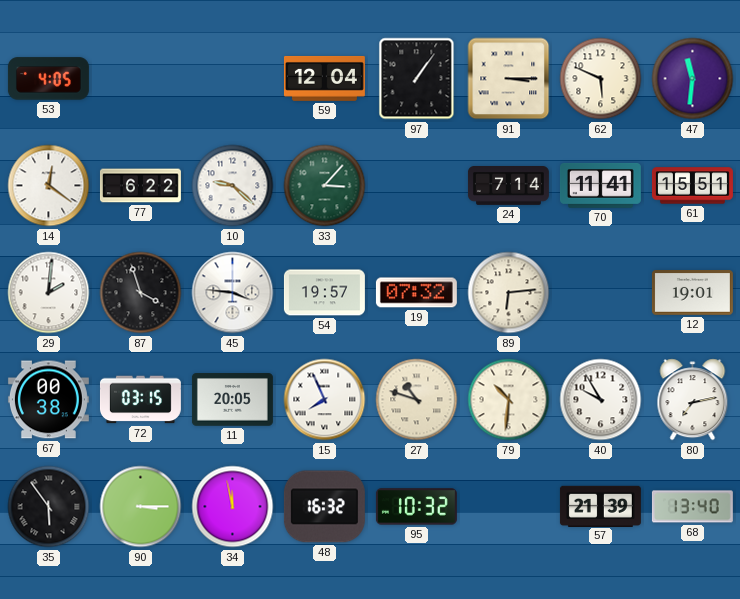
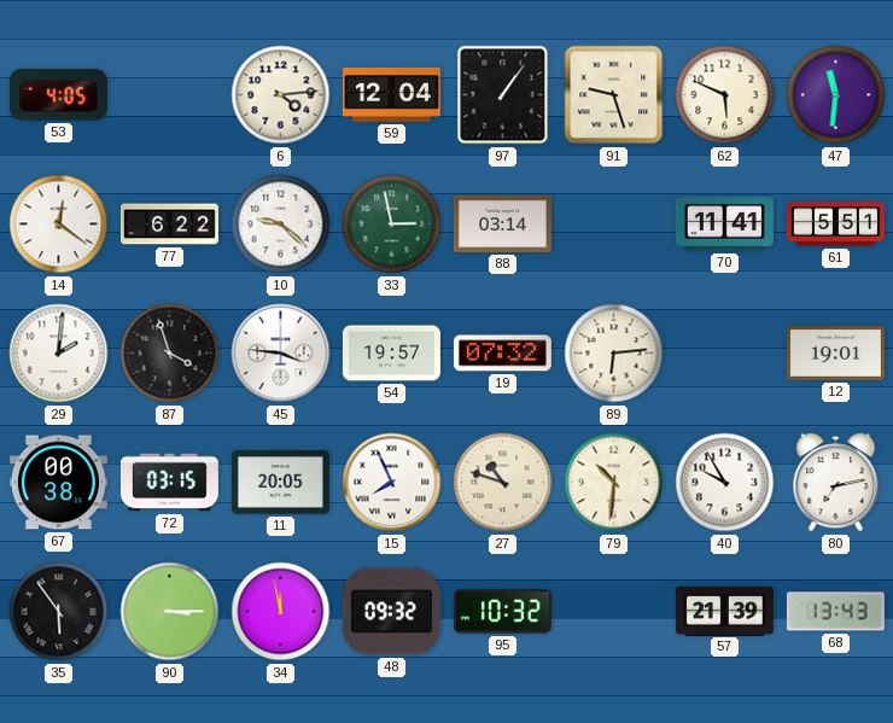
6: none -> 4:14 (281, 95)
91: 3:15 -> 9:27 (614, 95)
33: 3:07 -> 2:58 (392, 225)
88: none -> 03:14 (502, 223)
24: 7:14 -> none (508, 186)
61: 15:51 -> 5:51 (835, 225)
48: 16:32 -> 09:32 (391, 612)
68: 13:40 -> 13:43 (835, 612)
